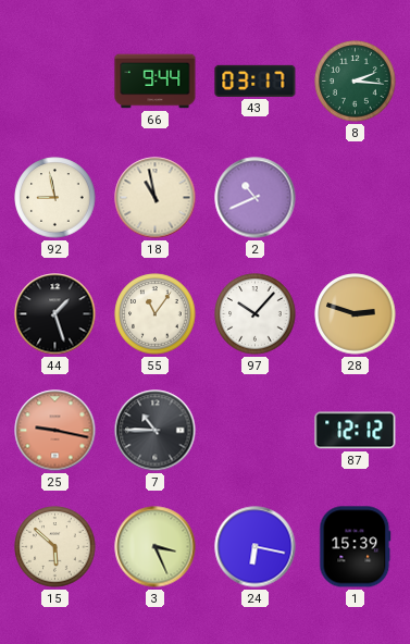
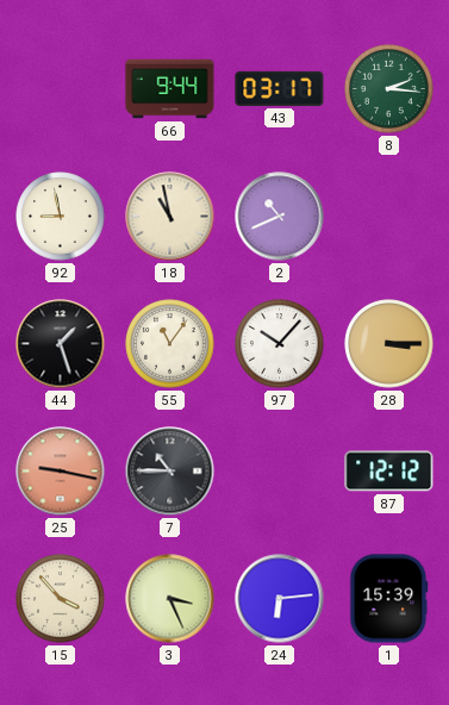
28: 2:48 -> 3:15 (389, 344)
15: 5:52 -> 3:53 (61, 599)
24: 6:17 -> 6:14 (280, 599)
